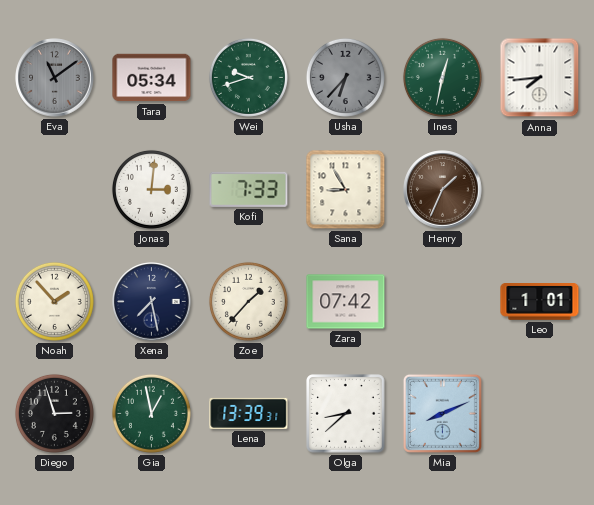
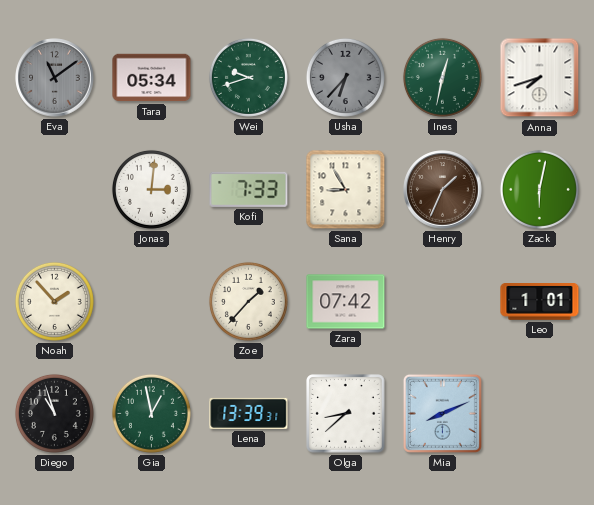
Anna: 7:44 -> 7:42 (540, 78)
Zack: none -> 6:02 (539, 189)
Xena: 7:28 -> none (152, 302)
Diego: 2:57 -> 10:57 (54, 413)
